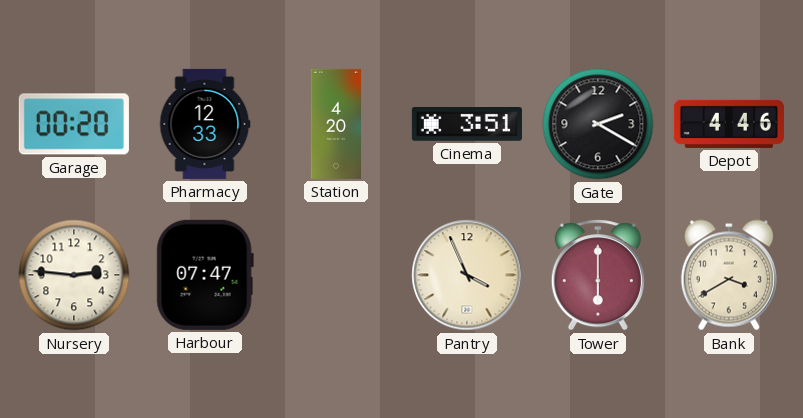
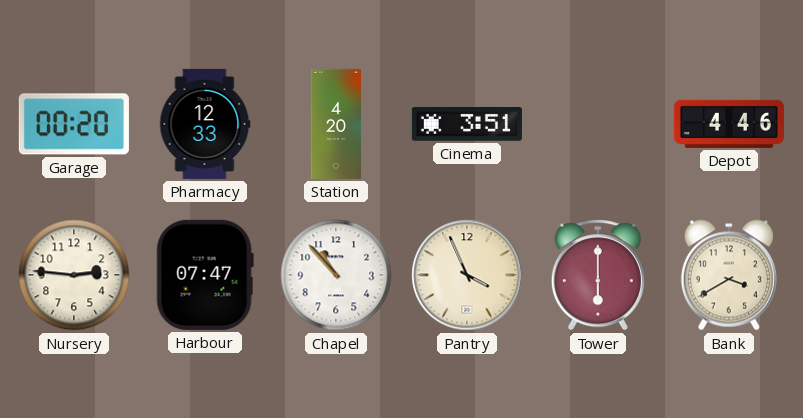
Gate: 2:20 -> none (598, 124)
Chapel: none -> 10:53 (336, 275)
